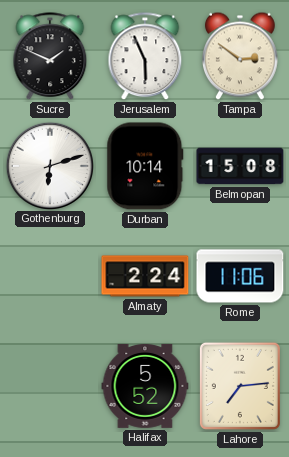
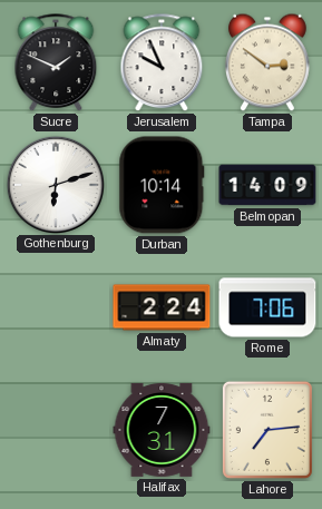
Jerusalem: 5:56 -> 9:56 (162, 63)
Belmopan: 15:08 -> 14:09 (267, 185)
Rome: 11:06 -> 7:06 (267, 307)
Halifax: 5:52 -> 7:31 (162, 430)
